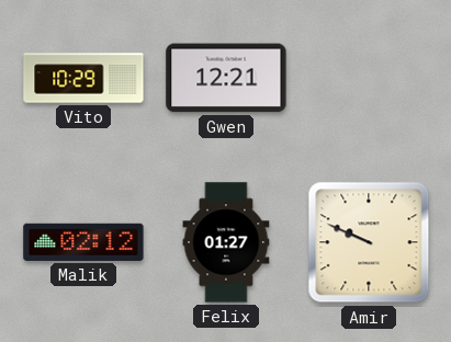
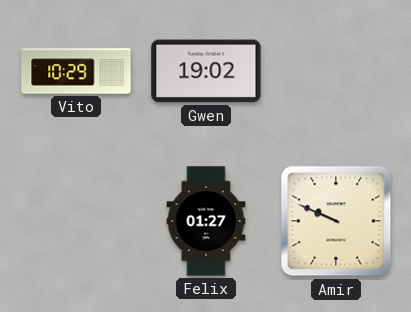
Gwen: 12:21 -> 19:02 (206, 71)
Malik: 02:12 -> none (83, 242)
